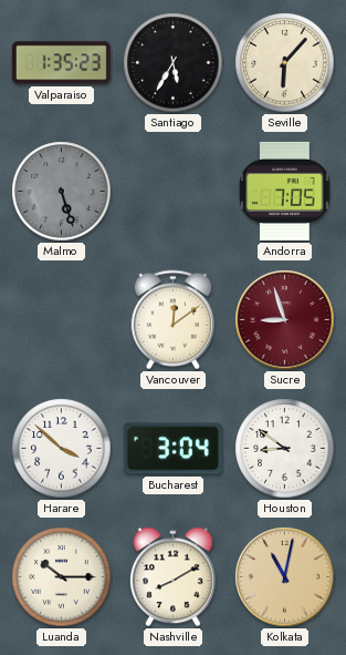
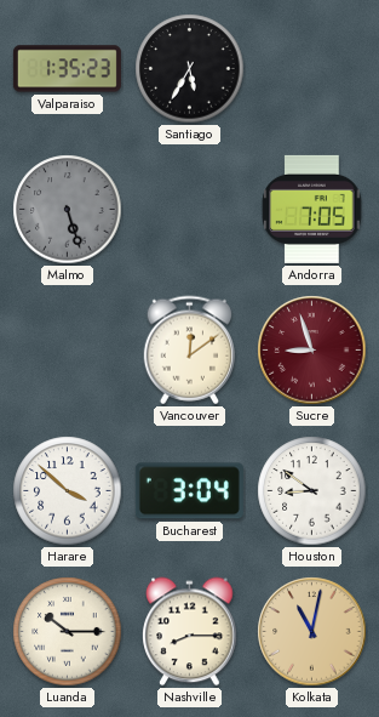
Seville: 6:07 -> none (285, 63)
Nashville: 8:10 -> 8:15 (190, 632)
